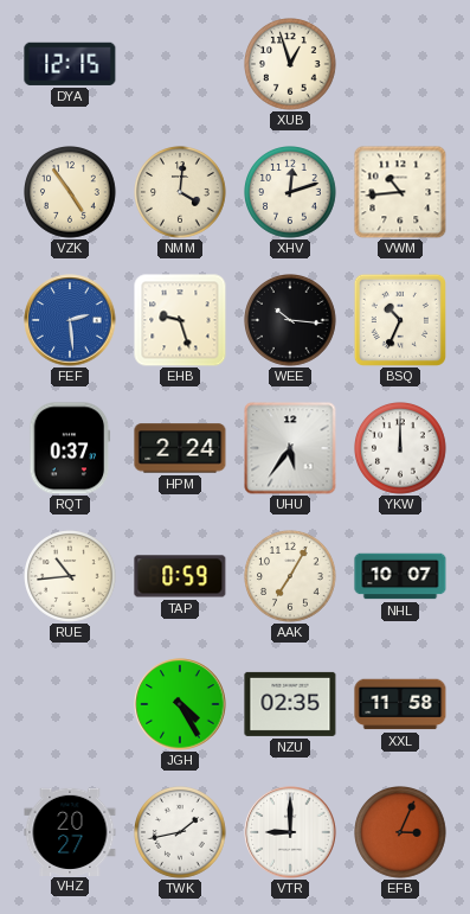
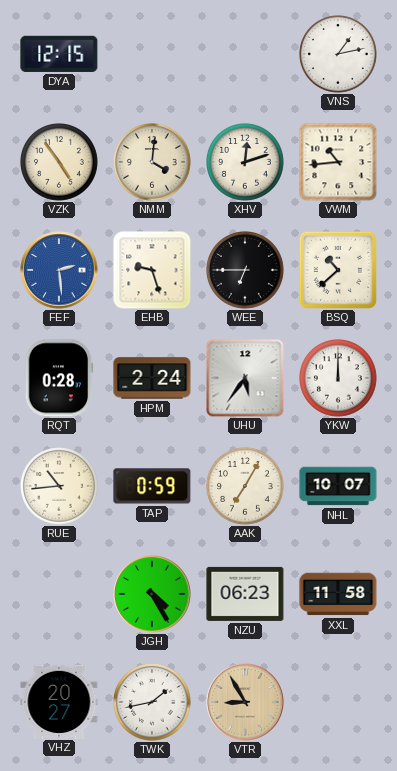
XUB: 12:57 -> none (291, 65)
VNS: none -> 1:13 (339, 55)
WEE: 10:16 -> 6:45 (246, 271)
BSQ: 10:34 -> 10:38 (338, 270)
RQT: 0:37 -> 0:28 (59, 378)
NZU: 02:35 -> 06:23 (245, 594)
VTR: 9:00 -> 8:55 (245, 702)
VTR dial: white -> champagne (245, 702)
EFB: 3:04 -> none (401, 833)
